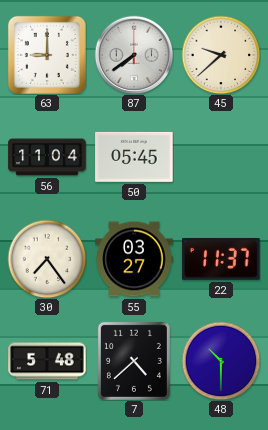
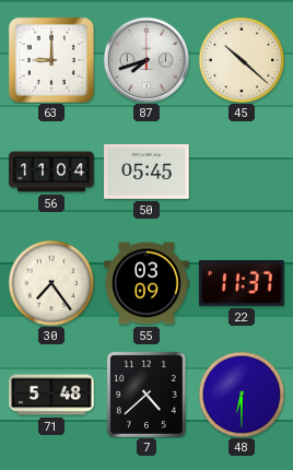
87: 7:39 -> 7:42 (146, 60)
45: 9:38 -> 10:22 (242, 60)
55: 03:27 -> 03:09 (146, 283)
48: 10:30 -> 6:30 (242, 395)
